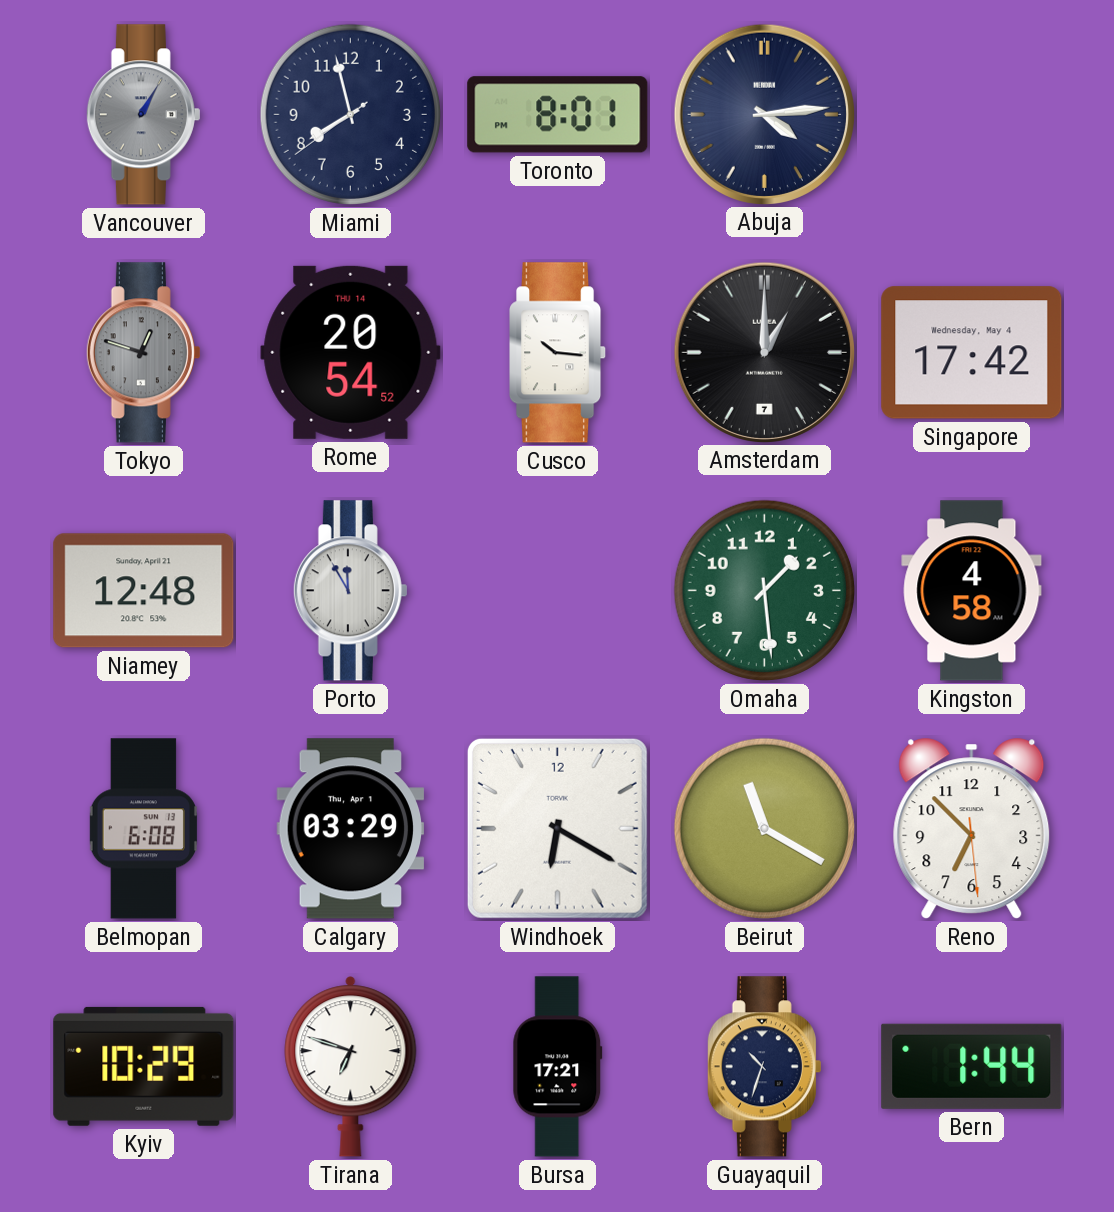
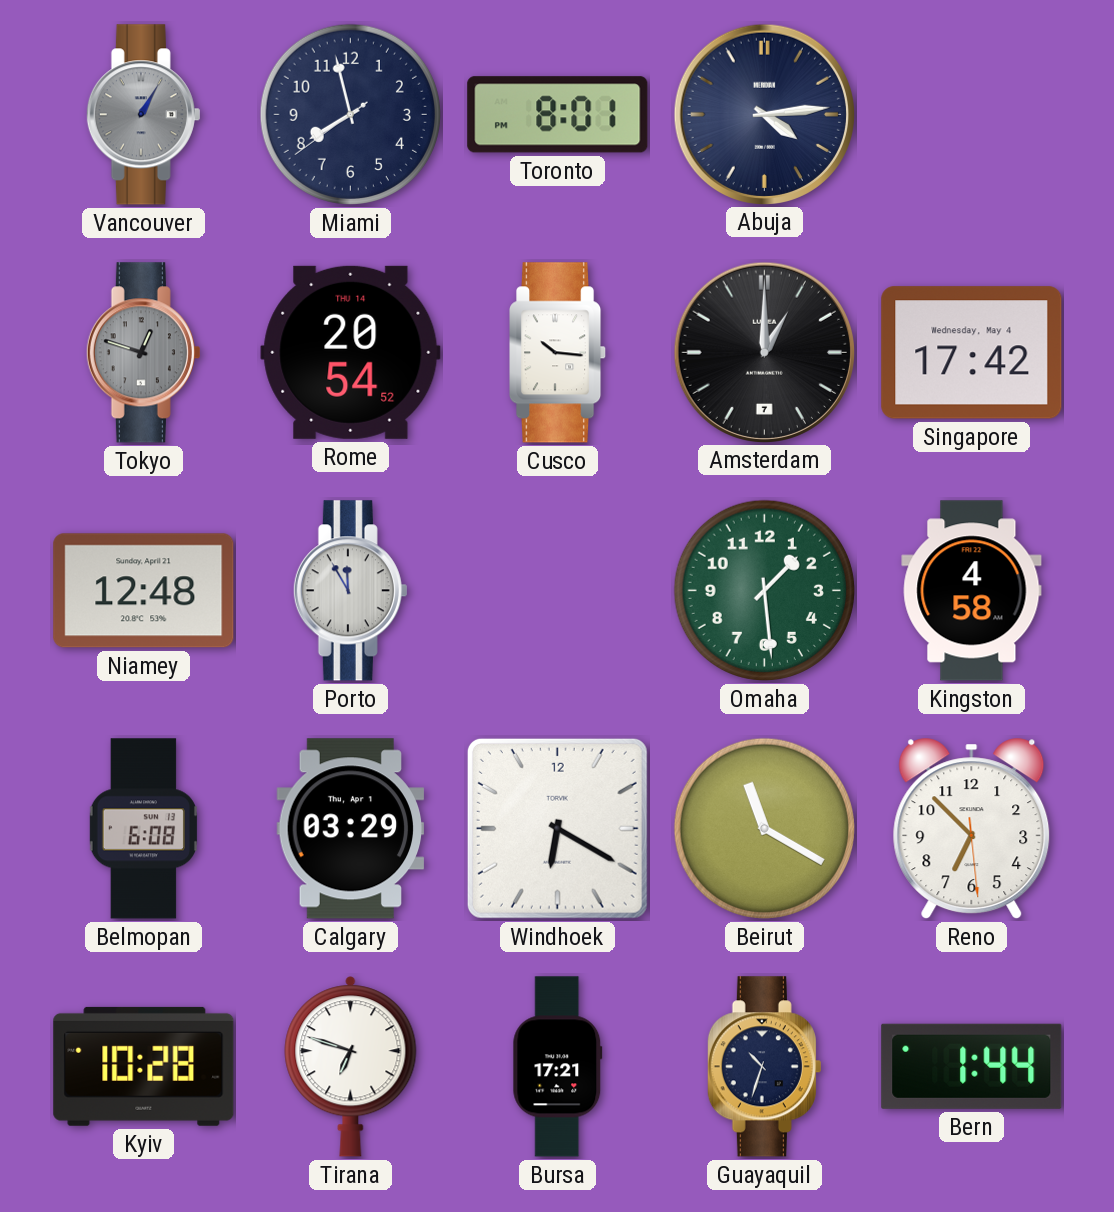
Kyiv: 10:29 -> 10:28 (144, 1066)
